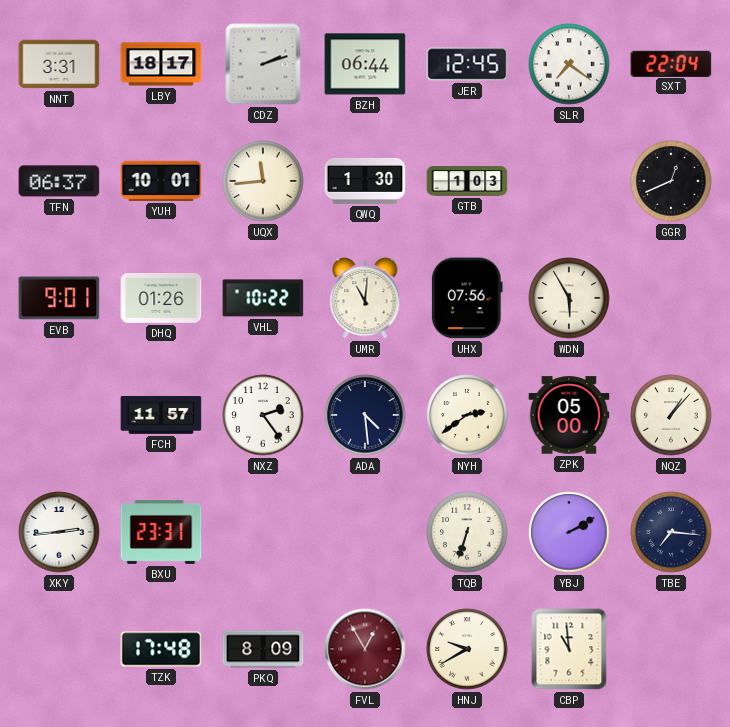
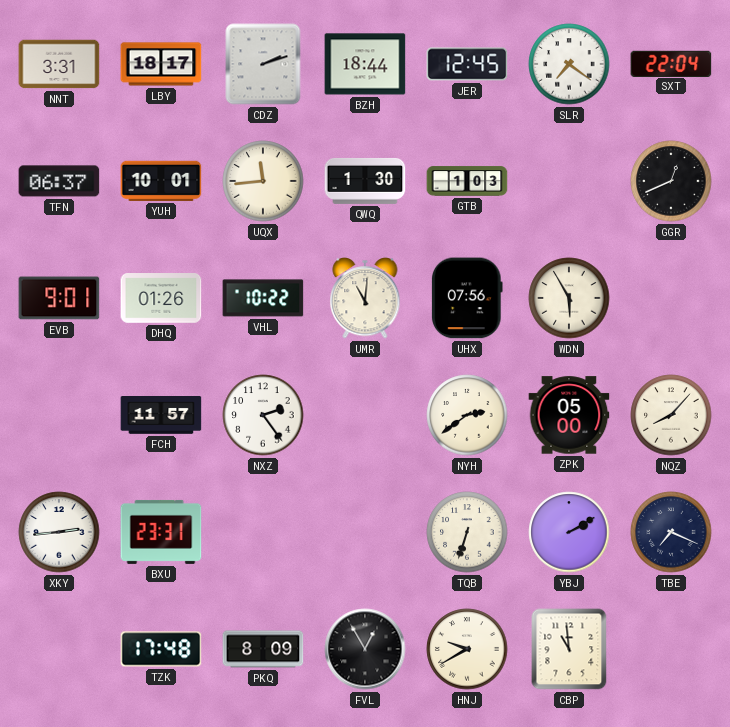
BZH: 06:44 -> 18:44 (365, 64)
ADA: 4:29 -> none (365, 415)
NQZ: 1:07 -> 8:07 (671, 415)
TBE: 7:16 -> 7:19 (671, 532)
FVL dial: burgundy -> black (365, 649)
